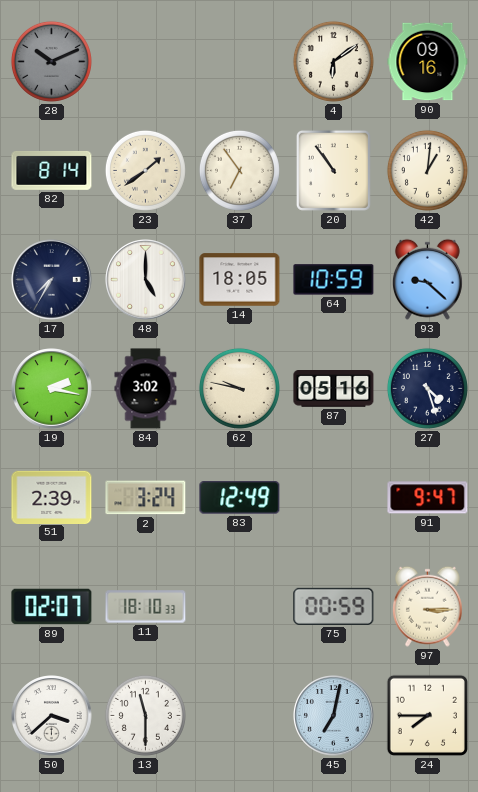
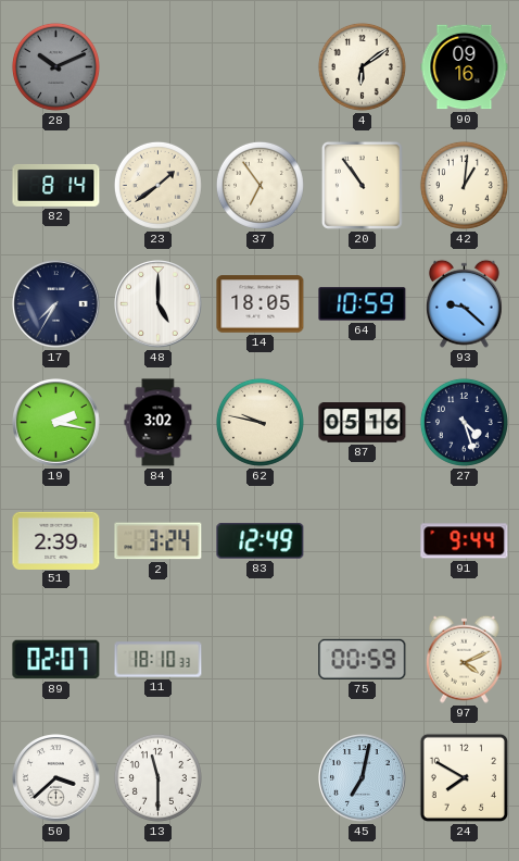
91: 9:47 -> 9:44 (465, 541)
97: 3:15 -> 4:11 (465, 659)
24: 7:45 -> 7:50 (464, 777)
